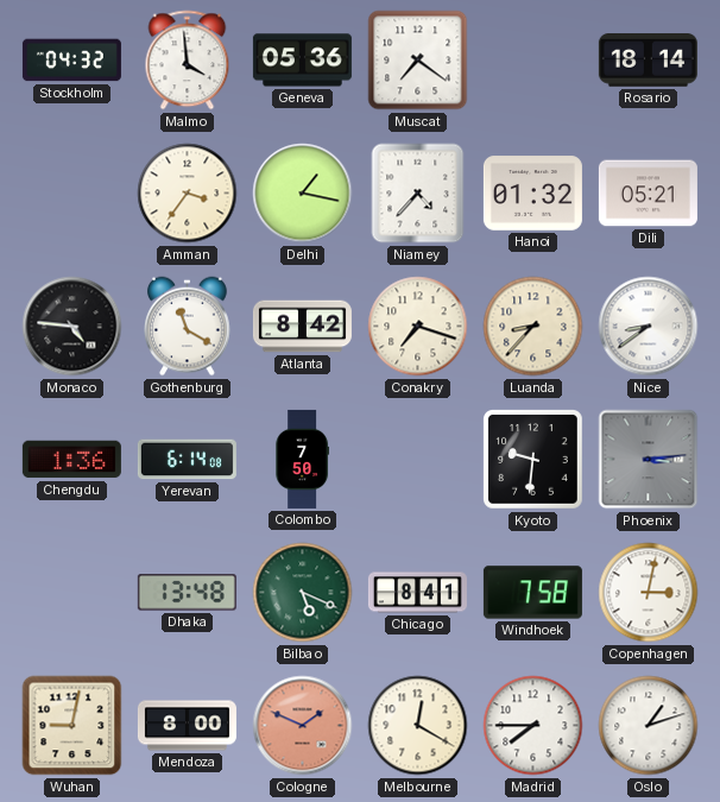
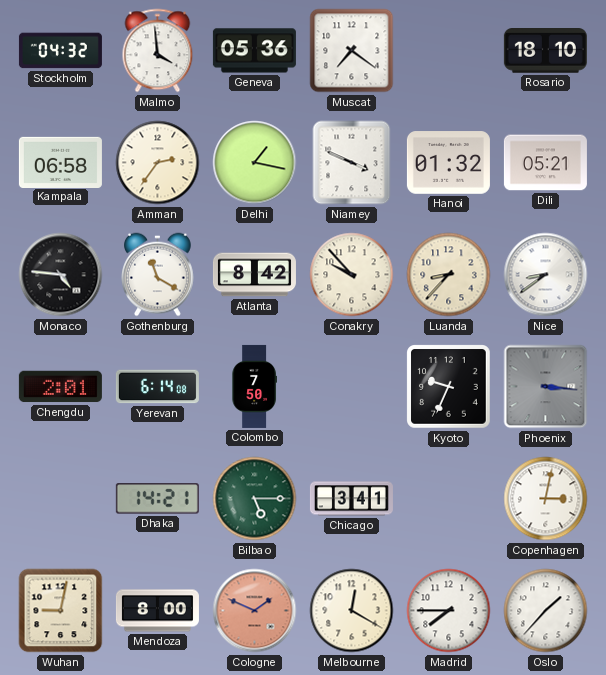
Rosario: 18:14 -> 18:10 (545, 51)
Kampala: none -> 06:58 (60, 162)
Amman: 3:36 -> 2:36 (158, 163)
Niamey: 4:37 -> 3:49 (352, 163)
Conakry: 7:18 -> 9:53 (352, 275)
Chengdu: 1:36 -> 2:01 (60, 387)
Kyoto: 9:31 -> 9:34 (449, 387)
Phoenix: 3:14 -> 3:16 (546, 387)
Dhaka: 13:48 -> 14:21 (157, 499)
Bilbao: 5:19 -> 5:15 (255, 499)
Chicago: 8:41 -> 3:41 (351, 499)
Windhoek: 7:58 -> none (532, 593)
Oslo: 1:12 -> 1:37 (546, 611)
